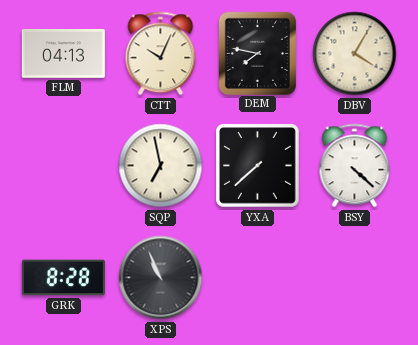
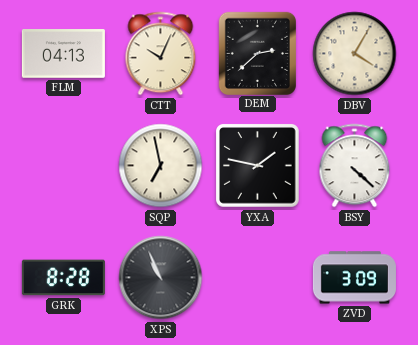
DEM: 7:47 -> 2:38 (257, 53)
YXA: 7:38 -> 1:47 (258, 166)
ZVD: none -> 3:09 (354, 278)
